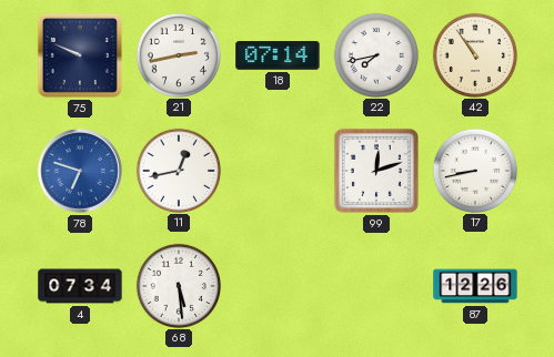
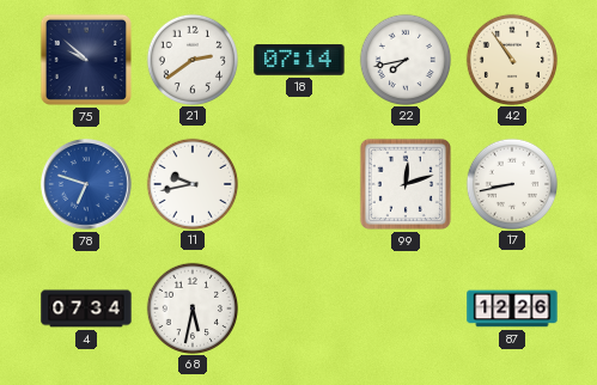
75: 9:49 -> 9:52 (86, 60)
21: 2:43 -> 2:39 (191, 59)
11: 12:43 -> 9:43 (191, 183)
68: 5:29 -> 5:32 (191, 307)
